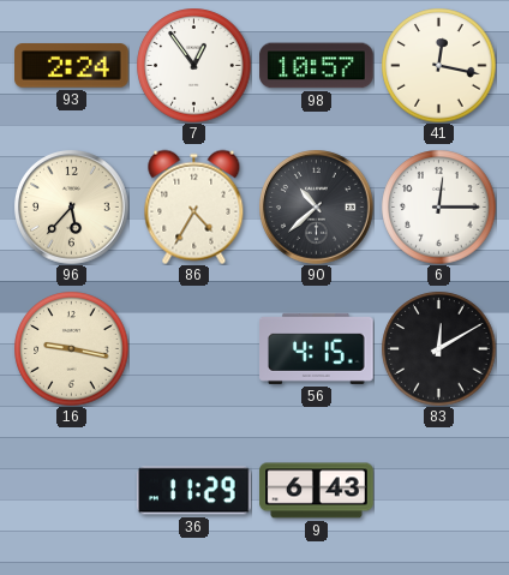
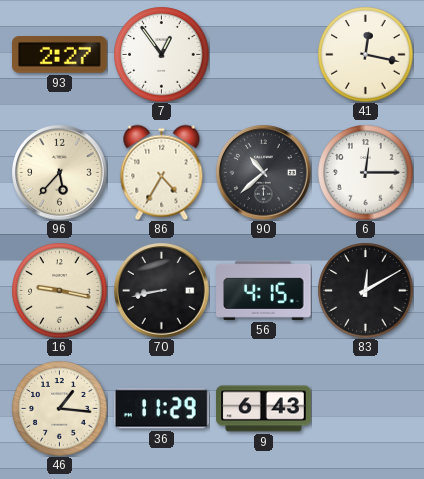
93: 2:24 -> 2:27 (60, 55)
98: 10:57 -> none (317, 66)
70: none -> 8:43 (162, 291)
46: none -> 1:16 (59, 408)
